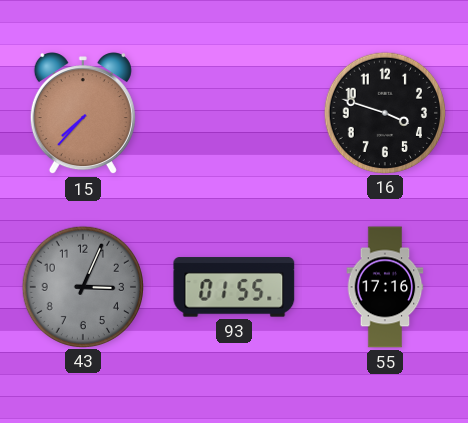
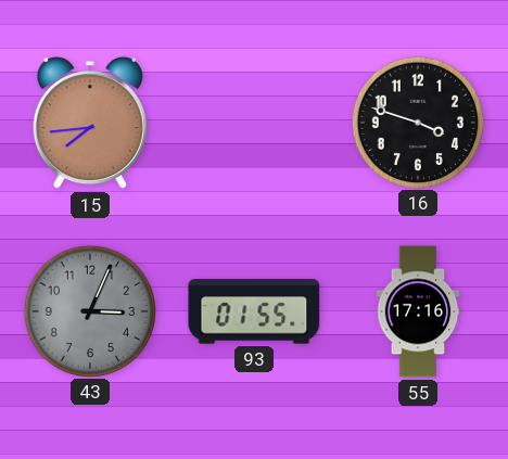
15: 7:37 -> 7:44 (90, 124)
